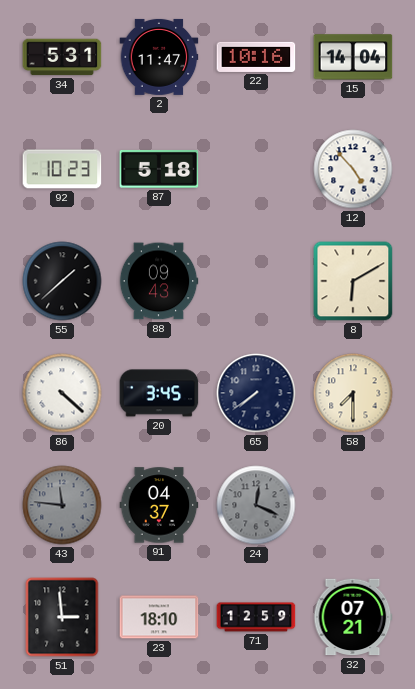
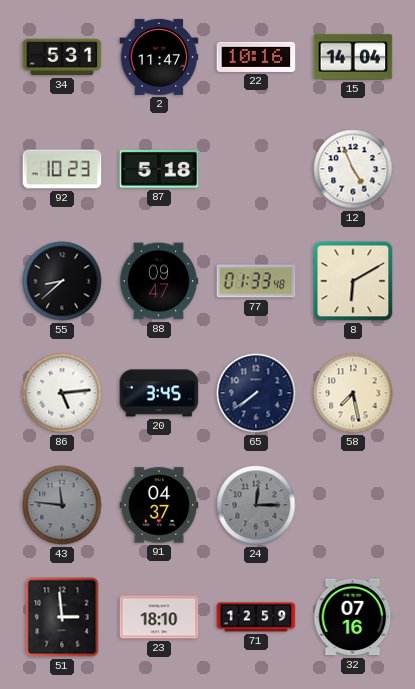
12: 4:53 -> 4:56 (353, 169)
55: 1:38 -> 8:38 (62, 281)
88: 09:43 -> 09:47 (159, 281)
77: none -> 01:33 (256, 281)
86: 4:22 -> 5:14 (62, 393)
58: 7:30 -> 7:28 (353, 393)
24: 12:19 -> 12:15 (256, 505)
32: 07:21 -> 07:16 (353, 617)
